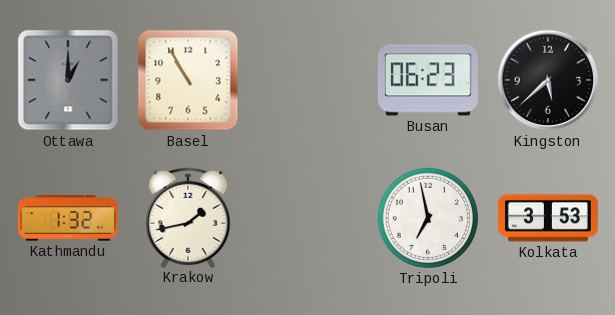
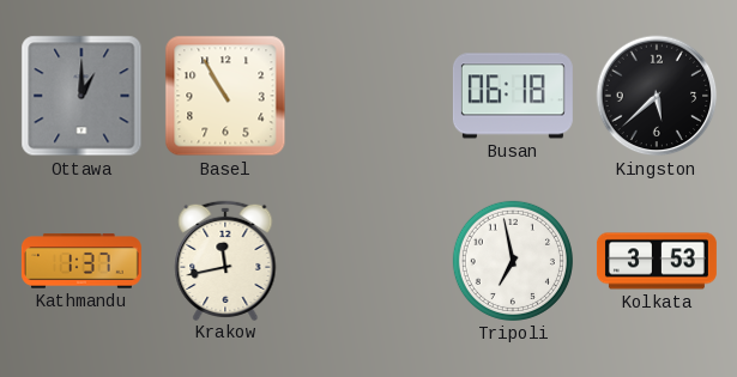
Busan: 06:23 -> 06:18 (513, 96)
Kathmandu: 1:32 -> 1:37 (81, 261)
Krakow: 1:43 -> 11:43 (225, 260)
